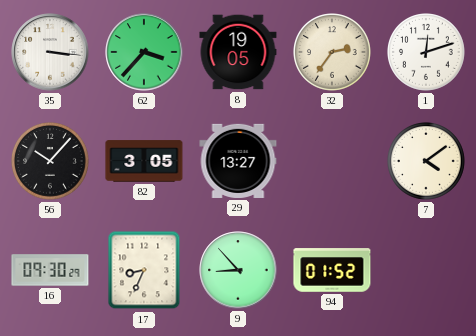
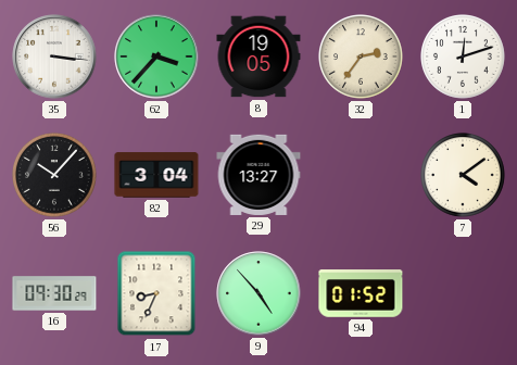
82: 3:05 -> 3:04 (156, 175)
9: 8:53 -> 4:53 (258, 293)
